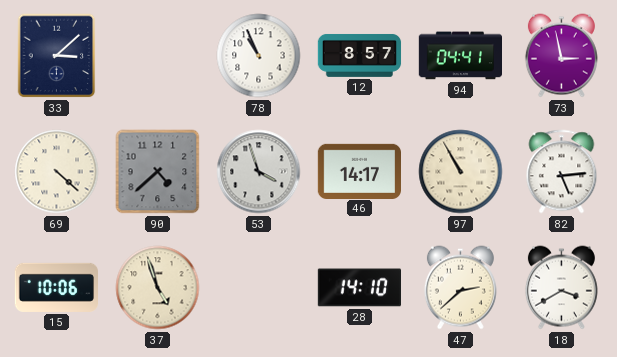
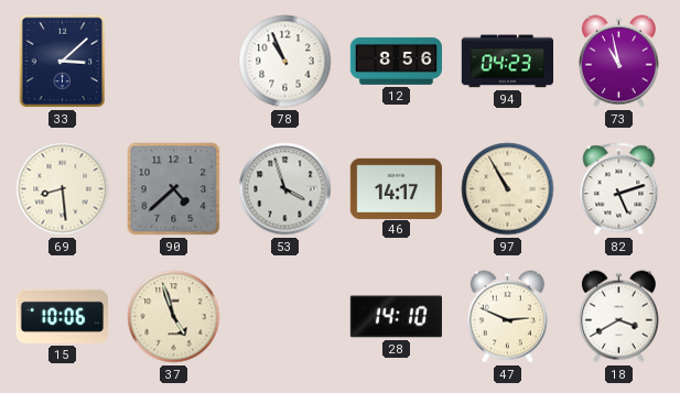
12: 8:57 -> 8:56 (397, 61)
94: 04:41 -> 04:23 (507, 62)
73: 2:58 -> 10:58 (618, 62)
69: 4:22 -> 8:29 (63, 189)
82: 5:14 -> 5:12 (619, 189)
47: 2:38 -> 2:49 (507, 317)
